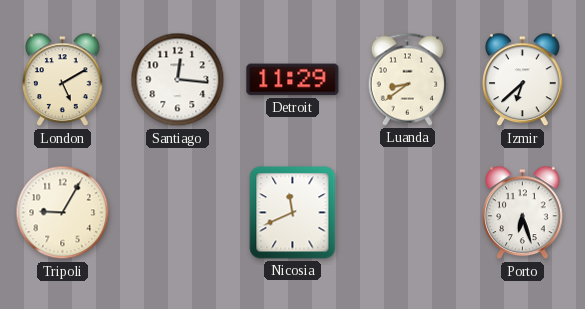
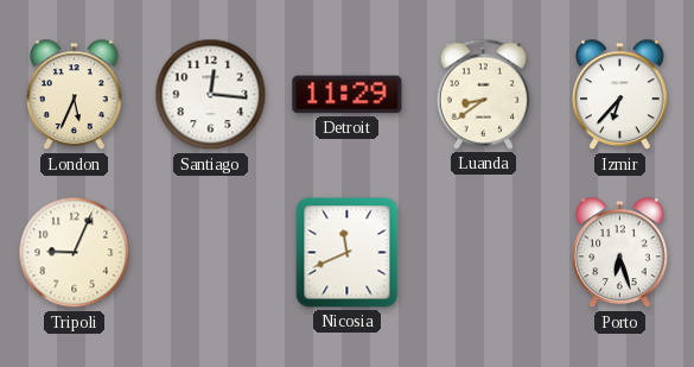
London: 5:10 -> 5:34 (75, 95)
Izmir: 6:38 -> 6:37 (620, 95)
Tripoli: 9:05 -> 9:04 (75, 253)
